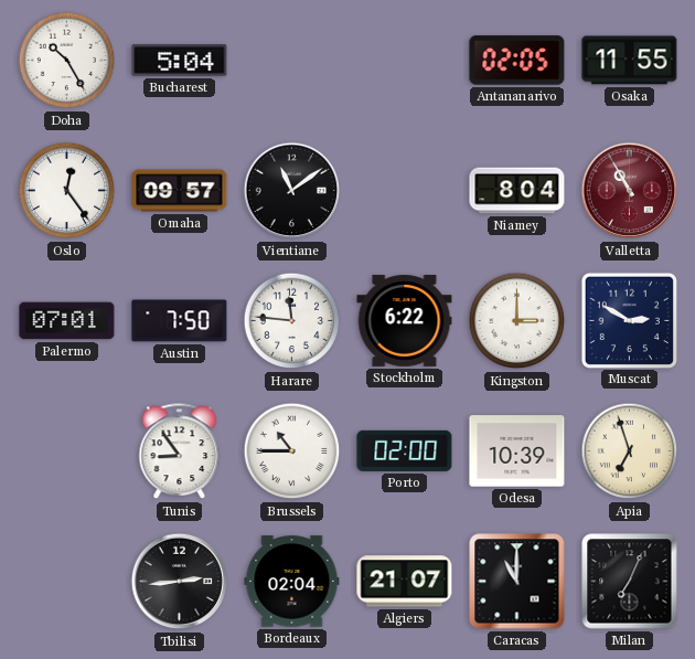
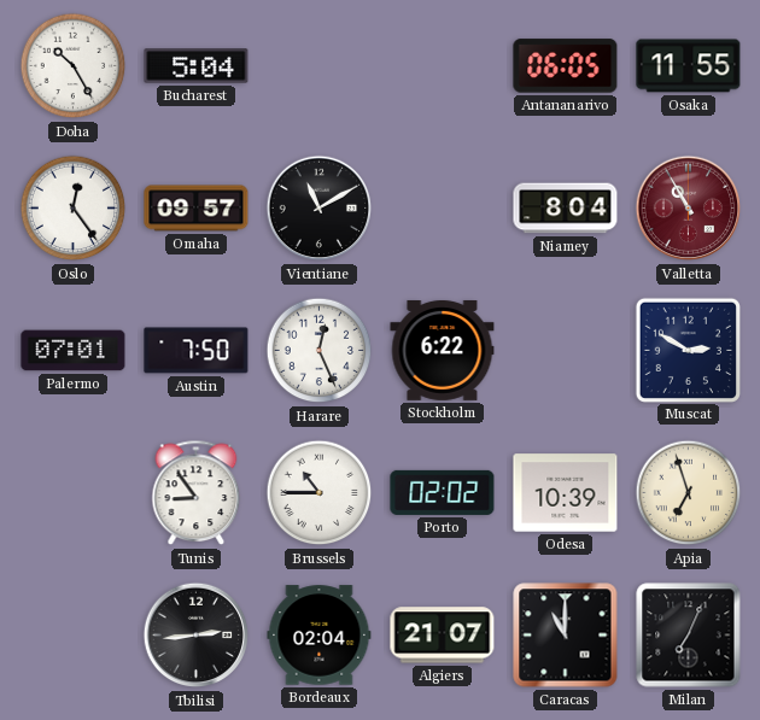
Antananarivo: 02:05 -> 06:05 (566, 66)
Vientiane: 11:09 -> 11:10 (320, 209)
Harare: 11:46 -> 12:26 (320, 351)
Kingston: 3:00 -> none (517, 321)
Porto: 02:00 -> 02:02 (443, 492)
